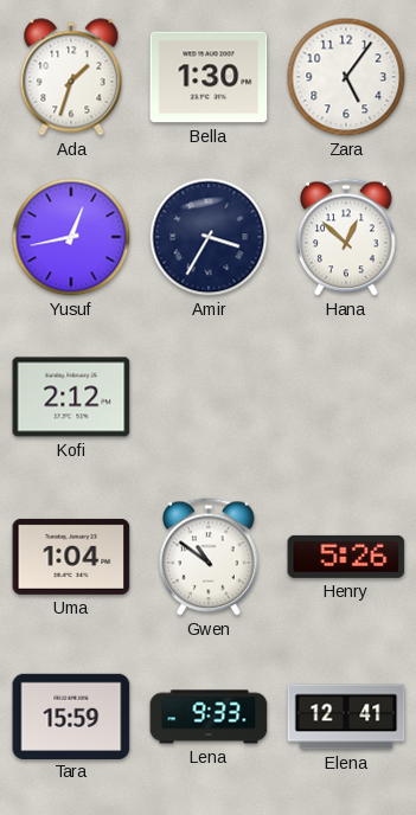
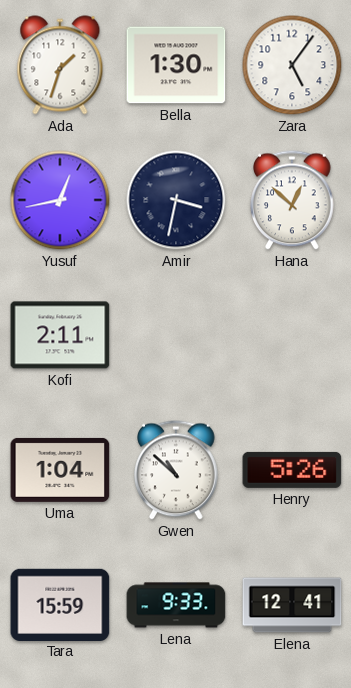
Amir: 3:35 -> 3:32 (176, 200)
Kofi: 2:12 -> 2:11 (60, 335)
Gwen: 10:51 -> 10:52 (177, 470)
